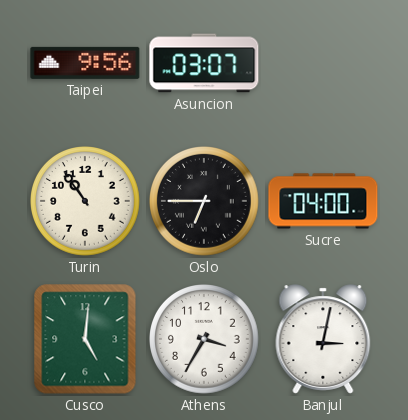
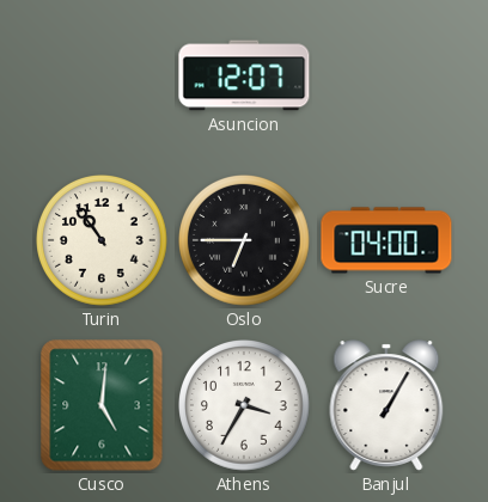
Taipei: 9:56 -> none (85, 63)
Asuncion: 03:07 -> 12:07 (244, 75)
Banjul: 3:02 -> 1:05 (386, 405)
